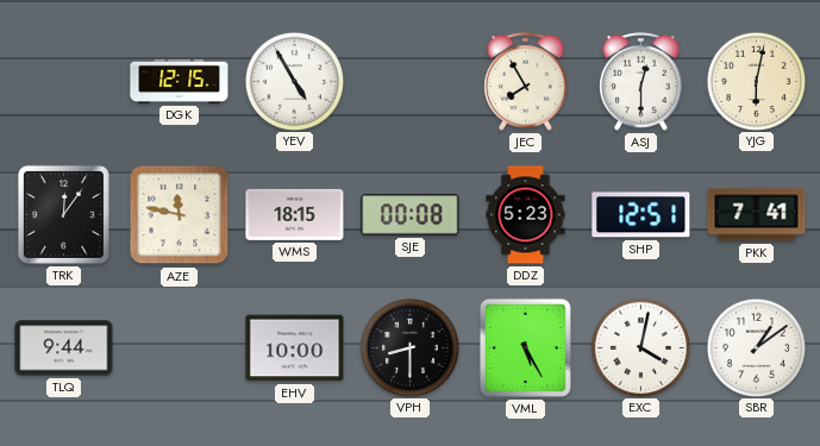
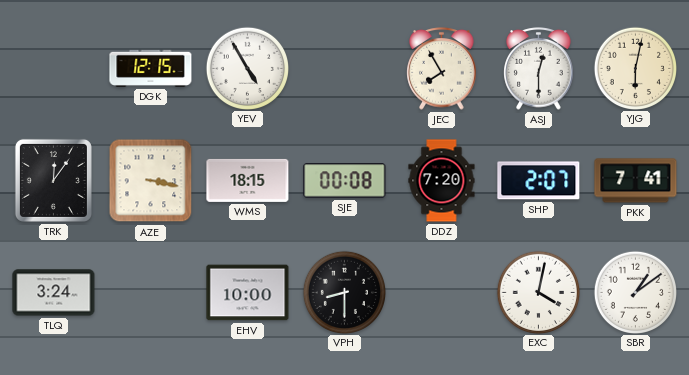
AZE: 11:47 -> 3:17 (151, 181)
DDZ: 5:23 -> 7:20 (442, 181)
SHP: 12:51 -> 2:07 (539, 181)
TLQ: 9:44 -> 3:24 (54, 293)
VML: 5:25 -> none (525, 347)
